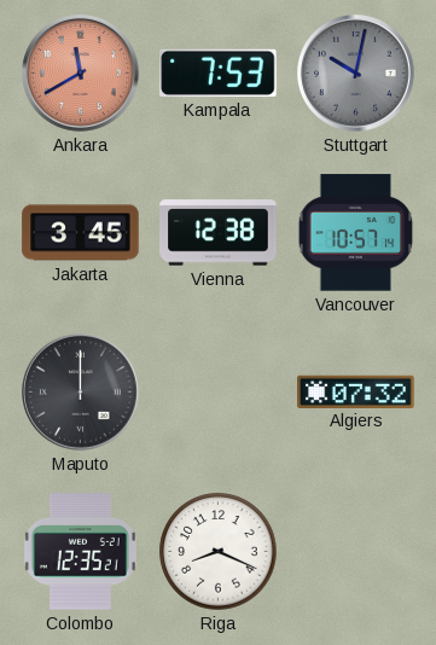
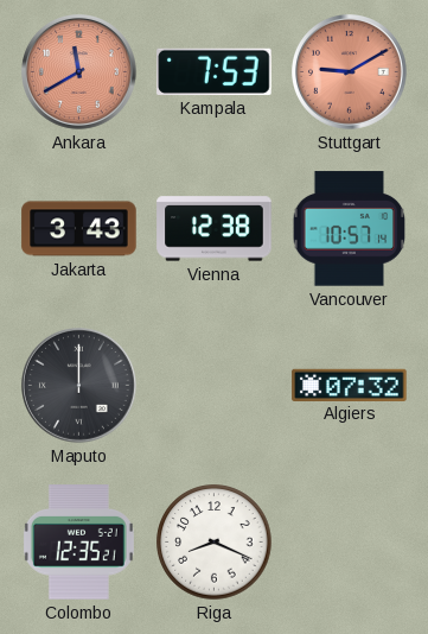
Stuttgart: 10:02 -> 9:10 (350, 72)
Stuttgart dial: grey -> salmon (350, 72)
Jakarta: 3:45 -> 3:43 (79, 229)
